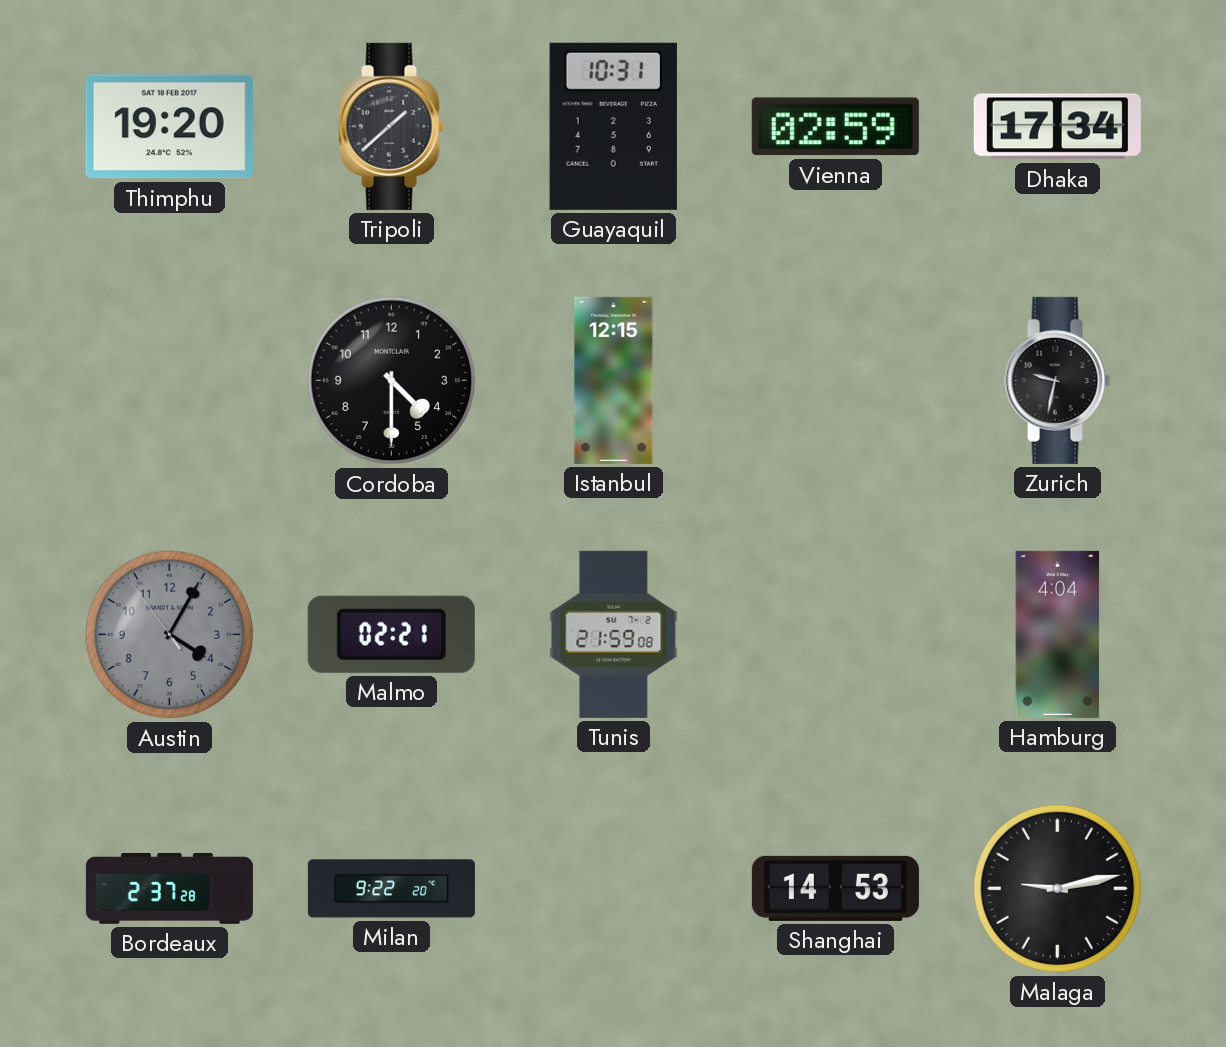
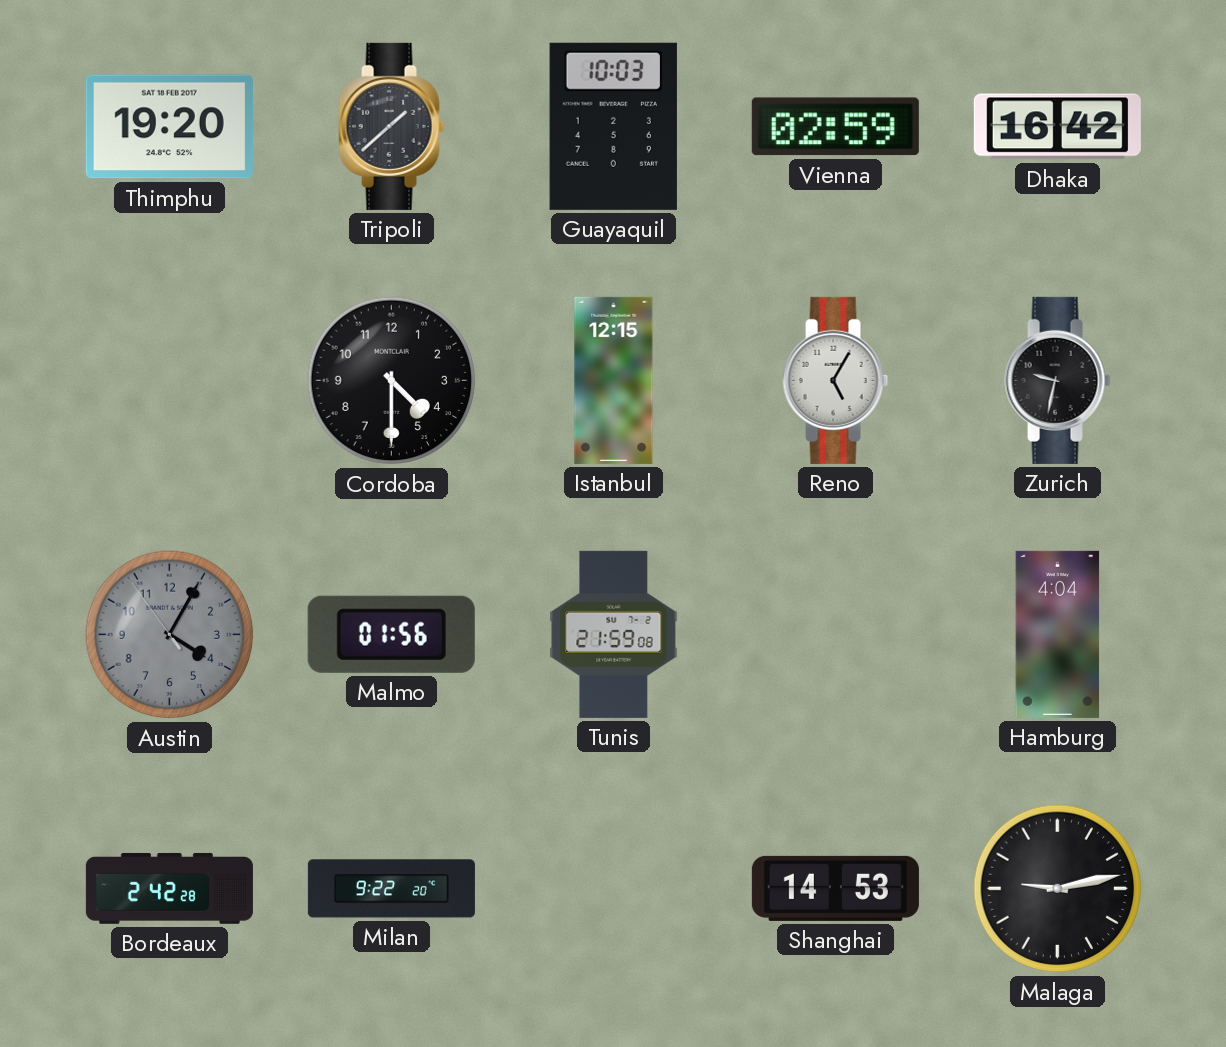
Guayaquil: 10:31 -> 10:03 (613, 126)
Dhaka: 17:34 -> 16:42 (1057, 127)
Reno: none -> 5:05 (836, 380)
Malmo: 02:21 -> 01:56 (391, 634)
Bordeaux: 2:37 -> 2:42 (169, 888)
